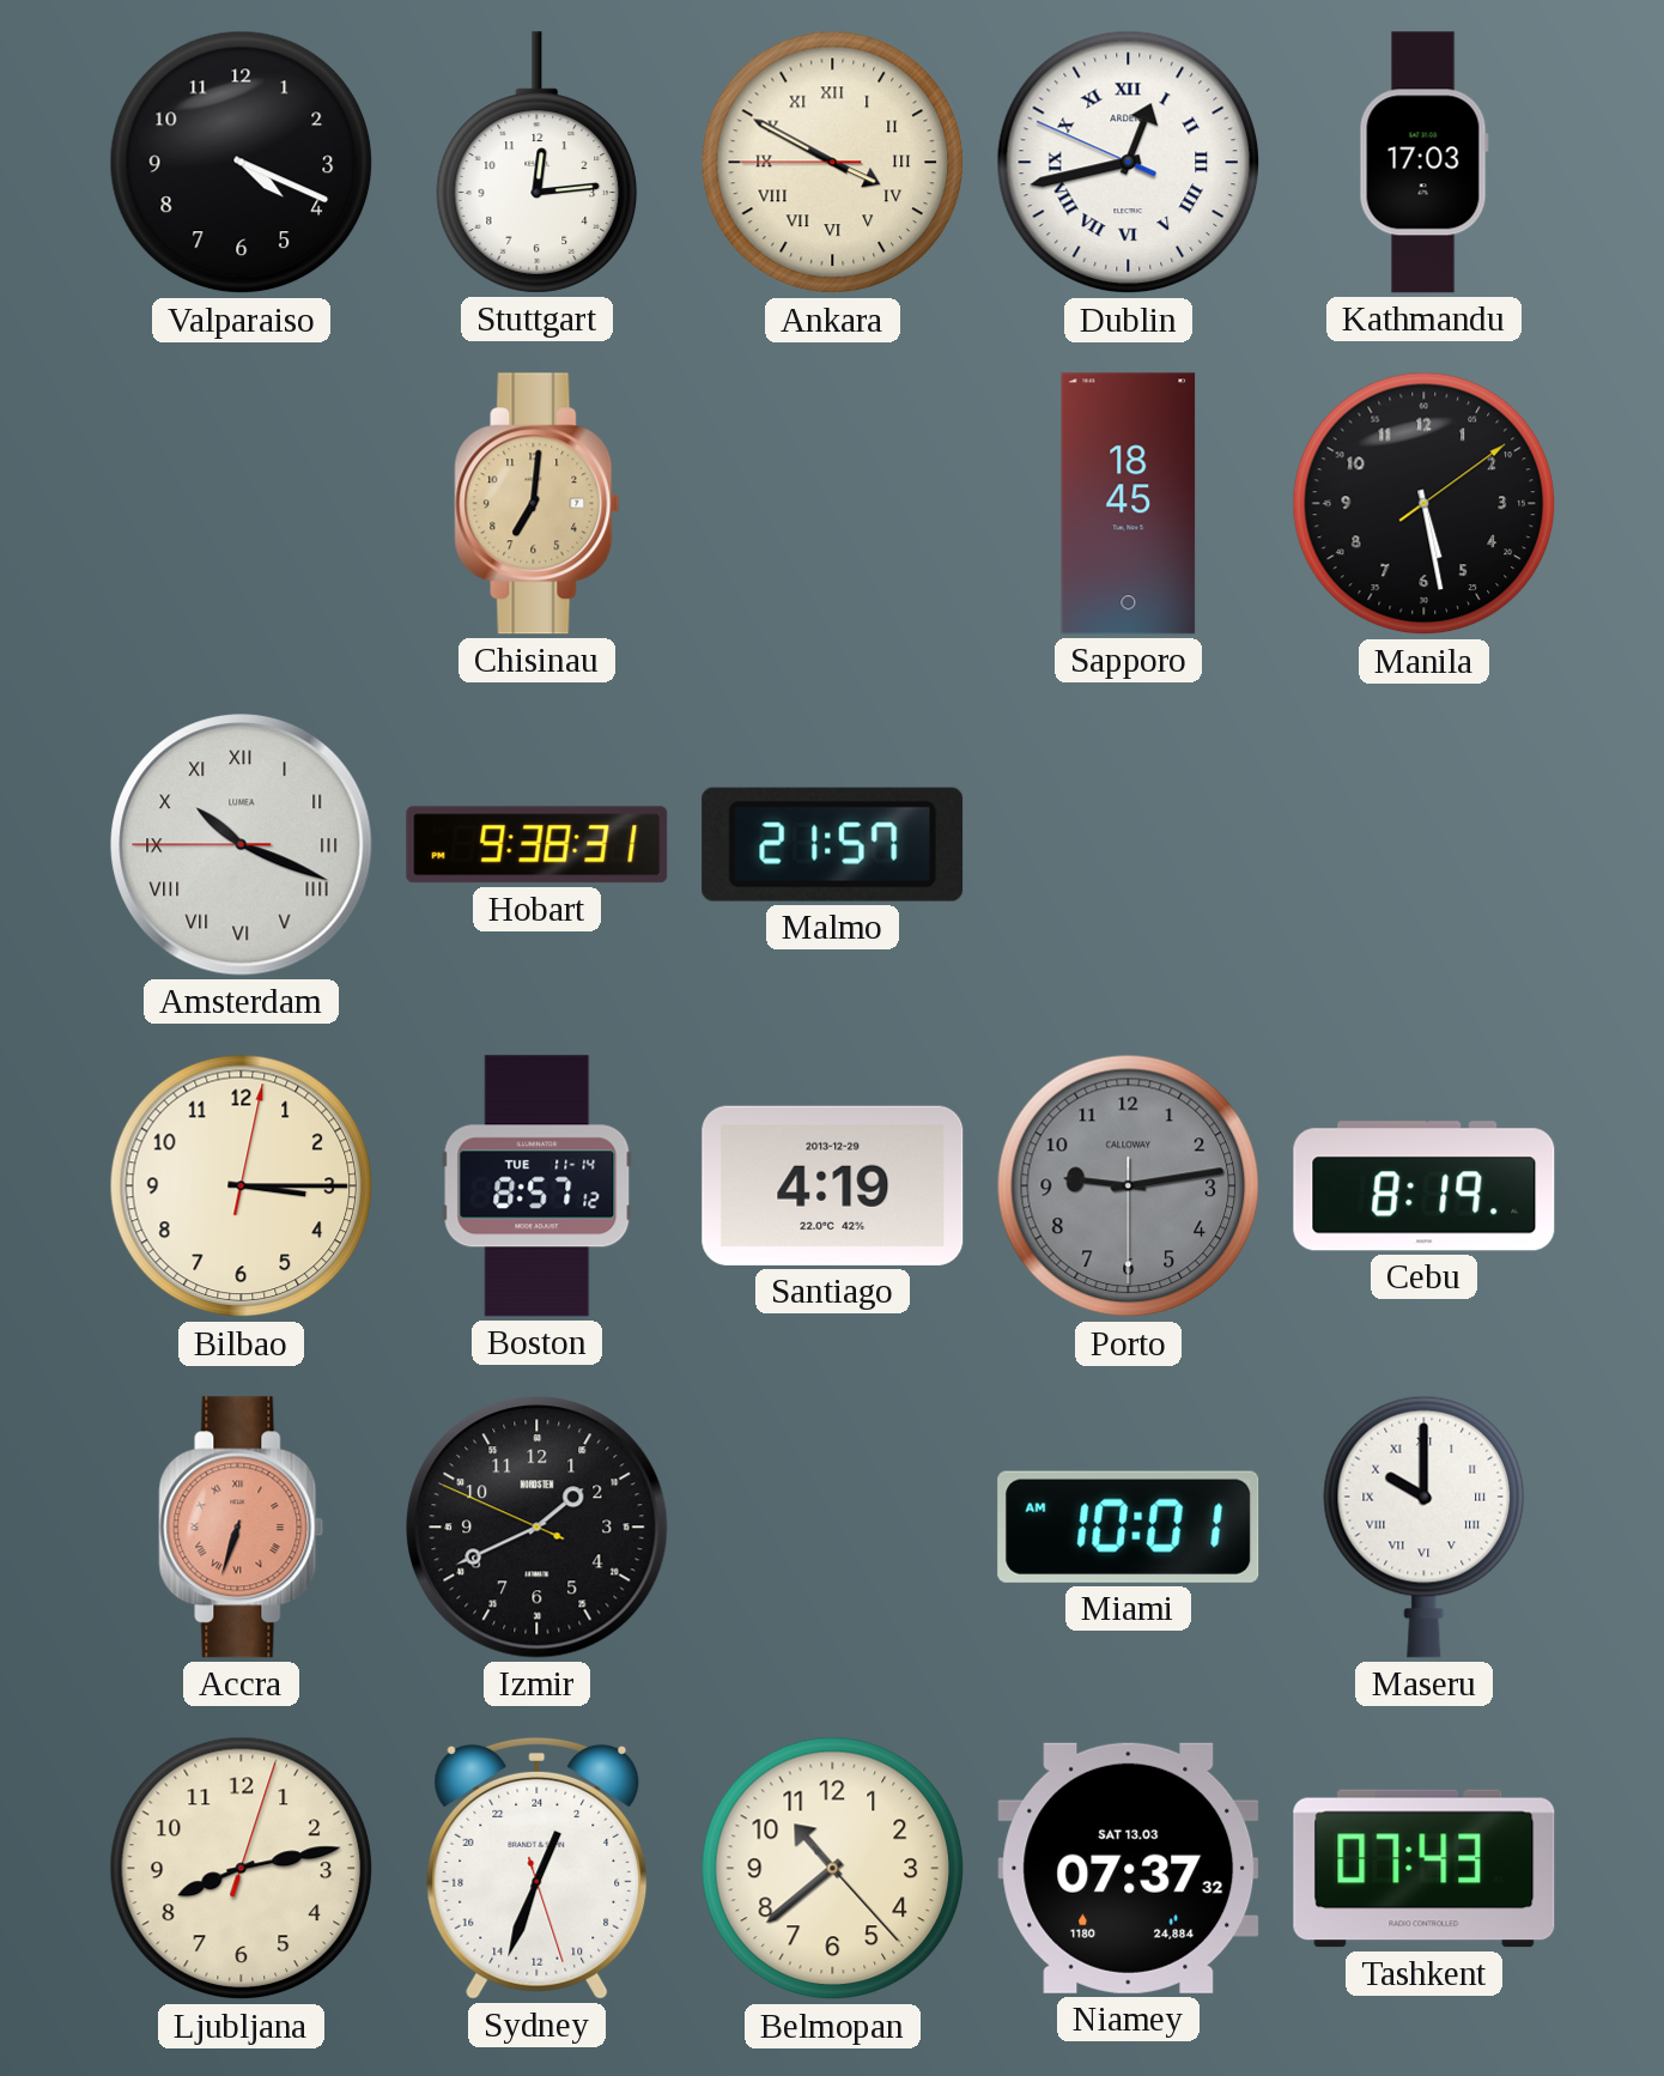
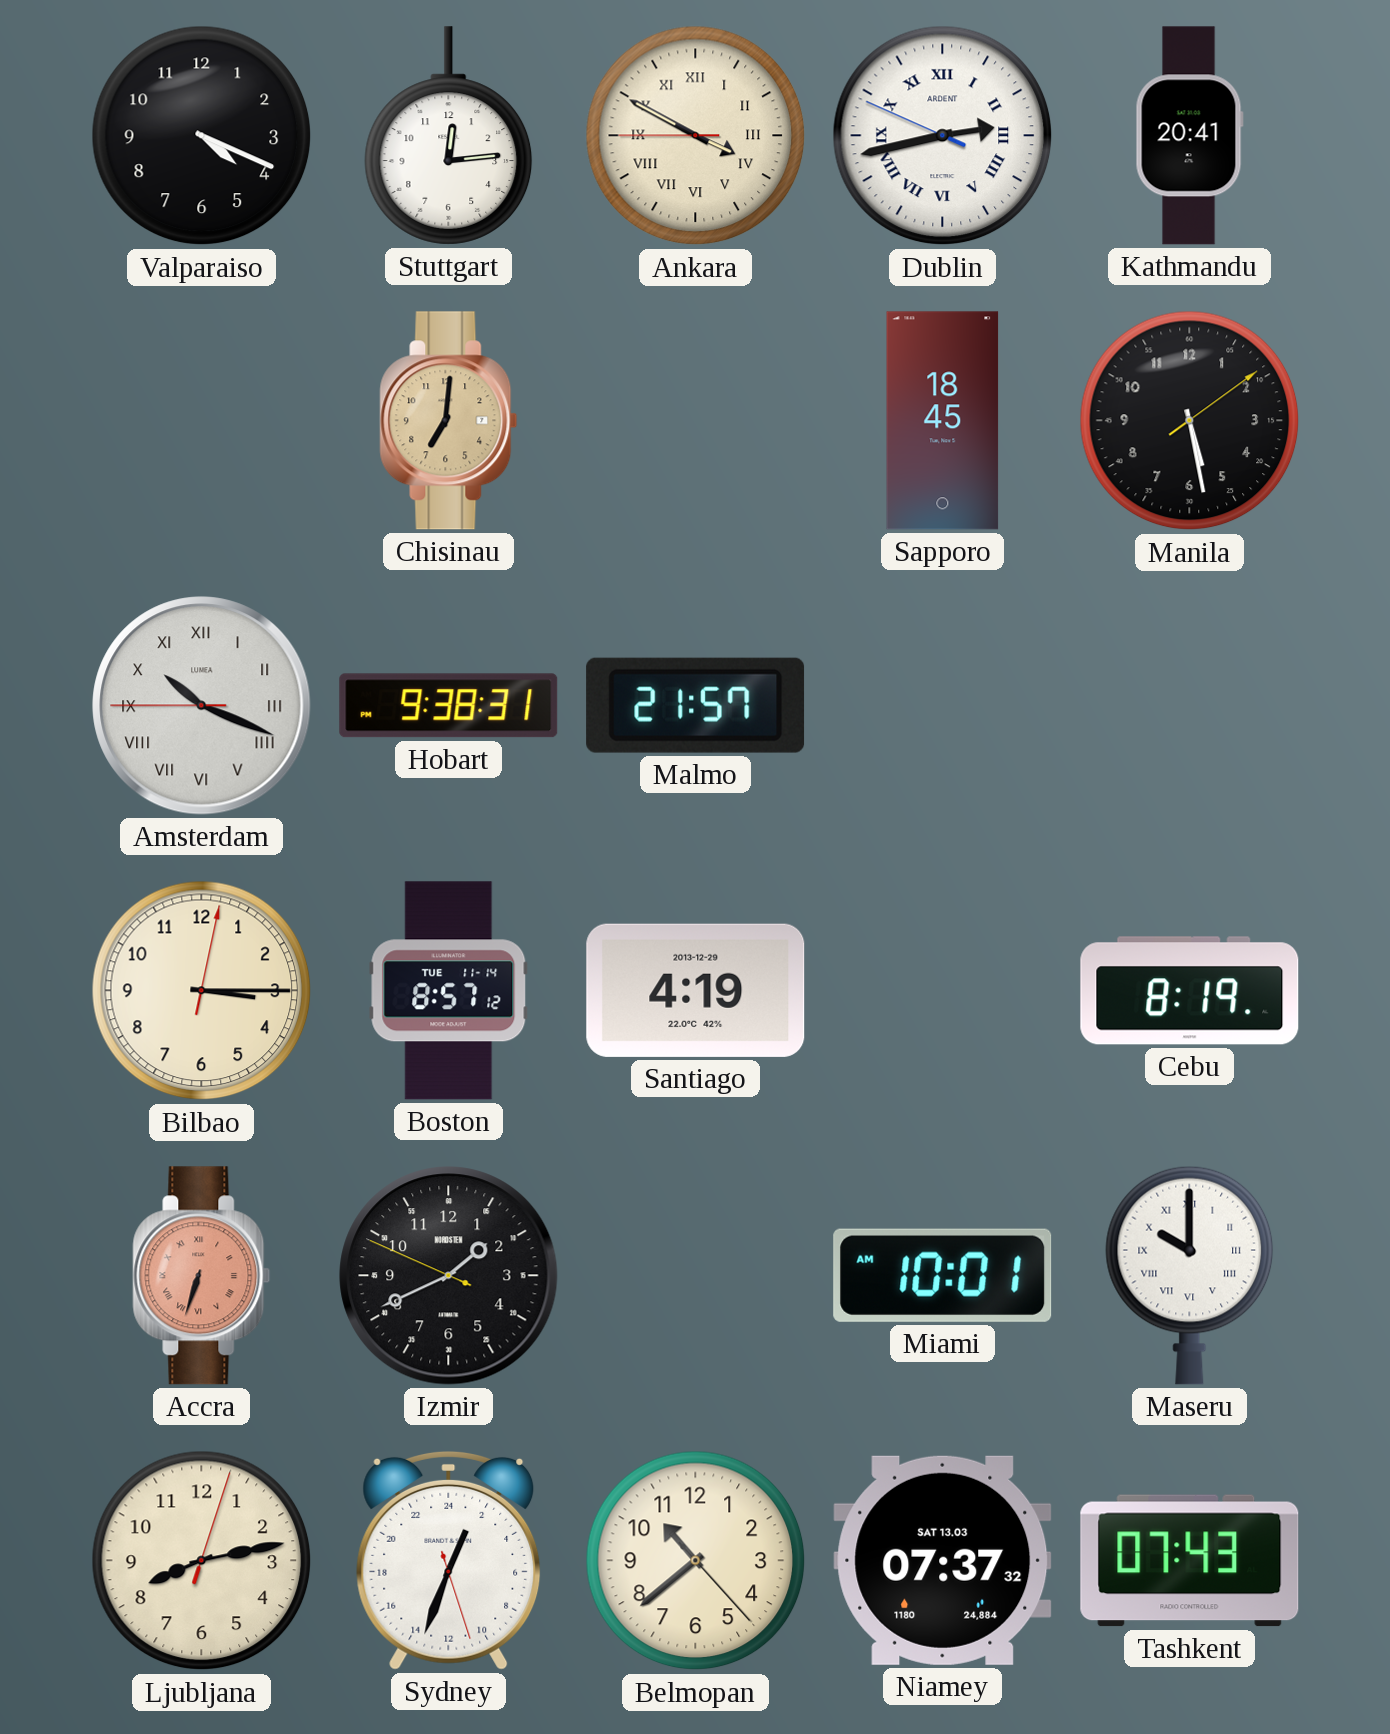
Dublin: 12:42 -> 2:42 (943, 136)
Kathmandu: 17:03 -> 20:41 (1189, 136)
Porto: 9:13 -> none (1129, 1186)
